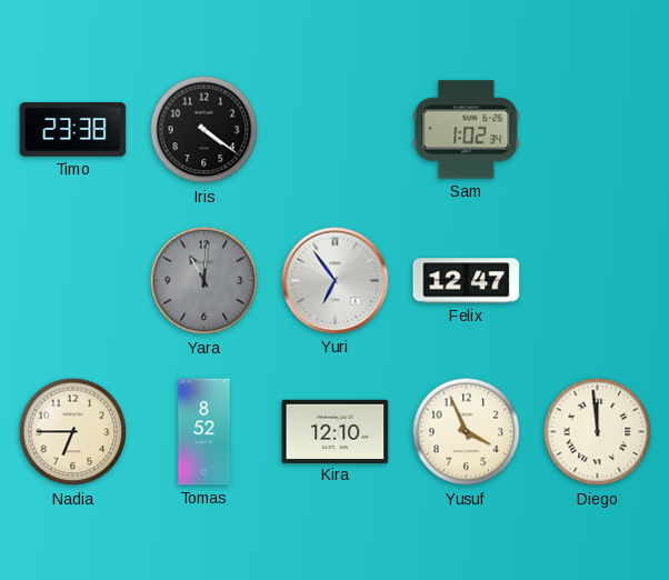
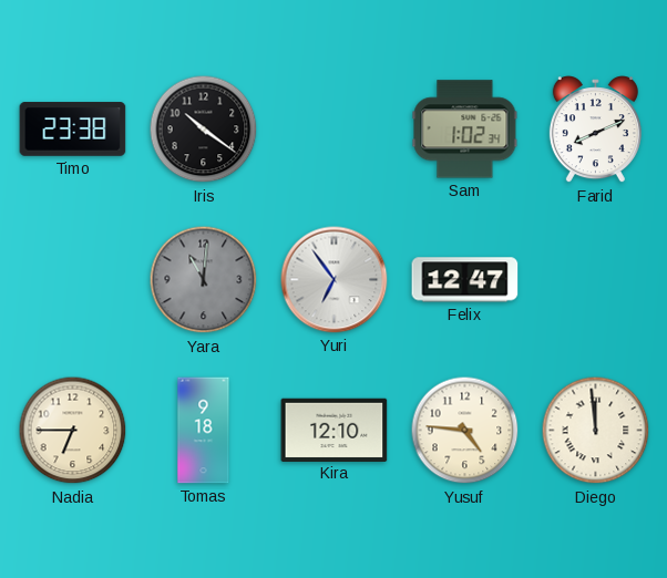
Iris: 4:21 -> 10:21 (204, 130)
Farid: none -> 8:11 (595, 130)
Tomas: 8:52 -> 9:18 (204, 431)
Yusuf: 3:56 -> 4:46 (465, 431)
